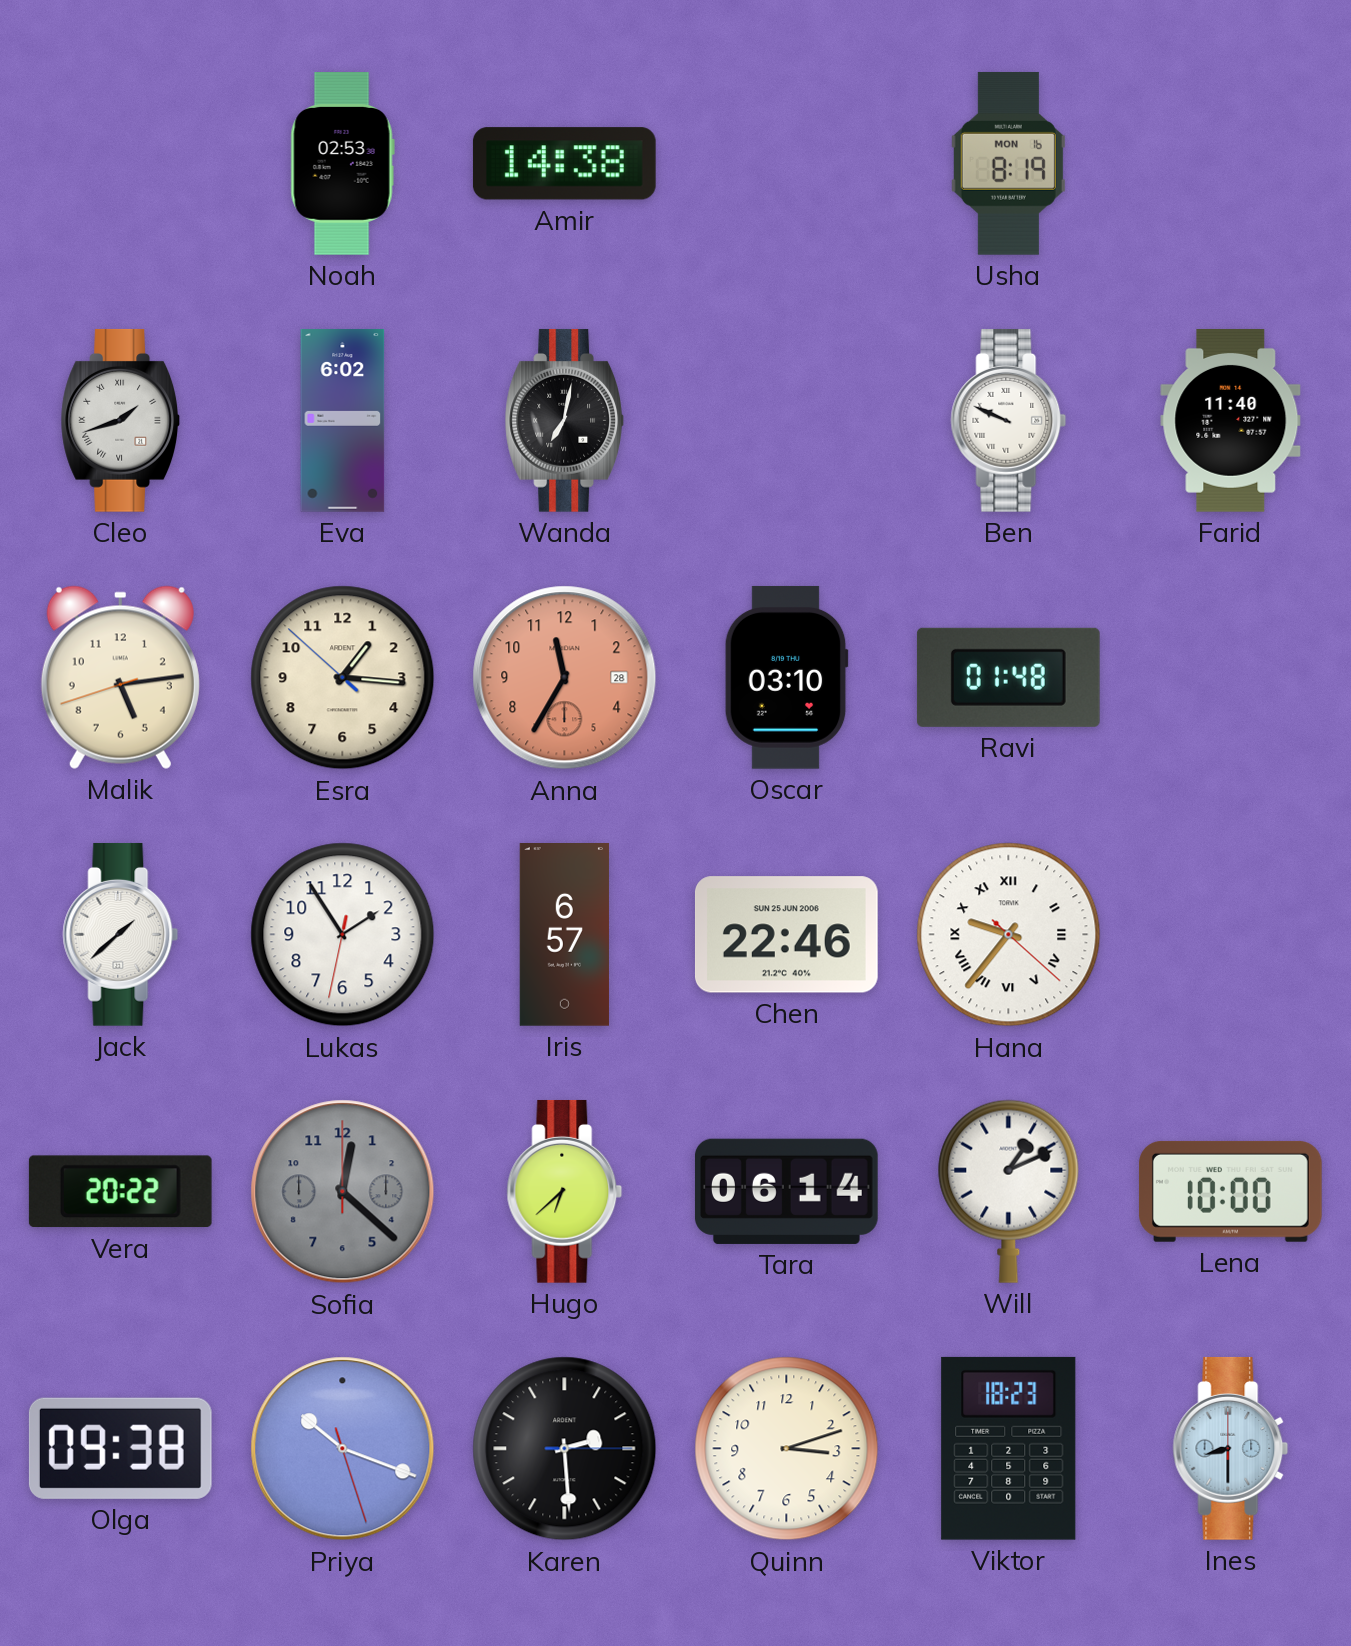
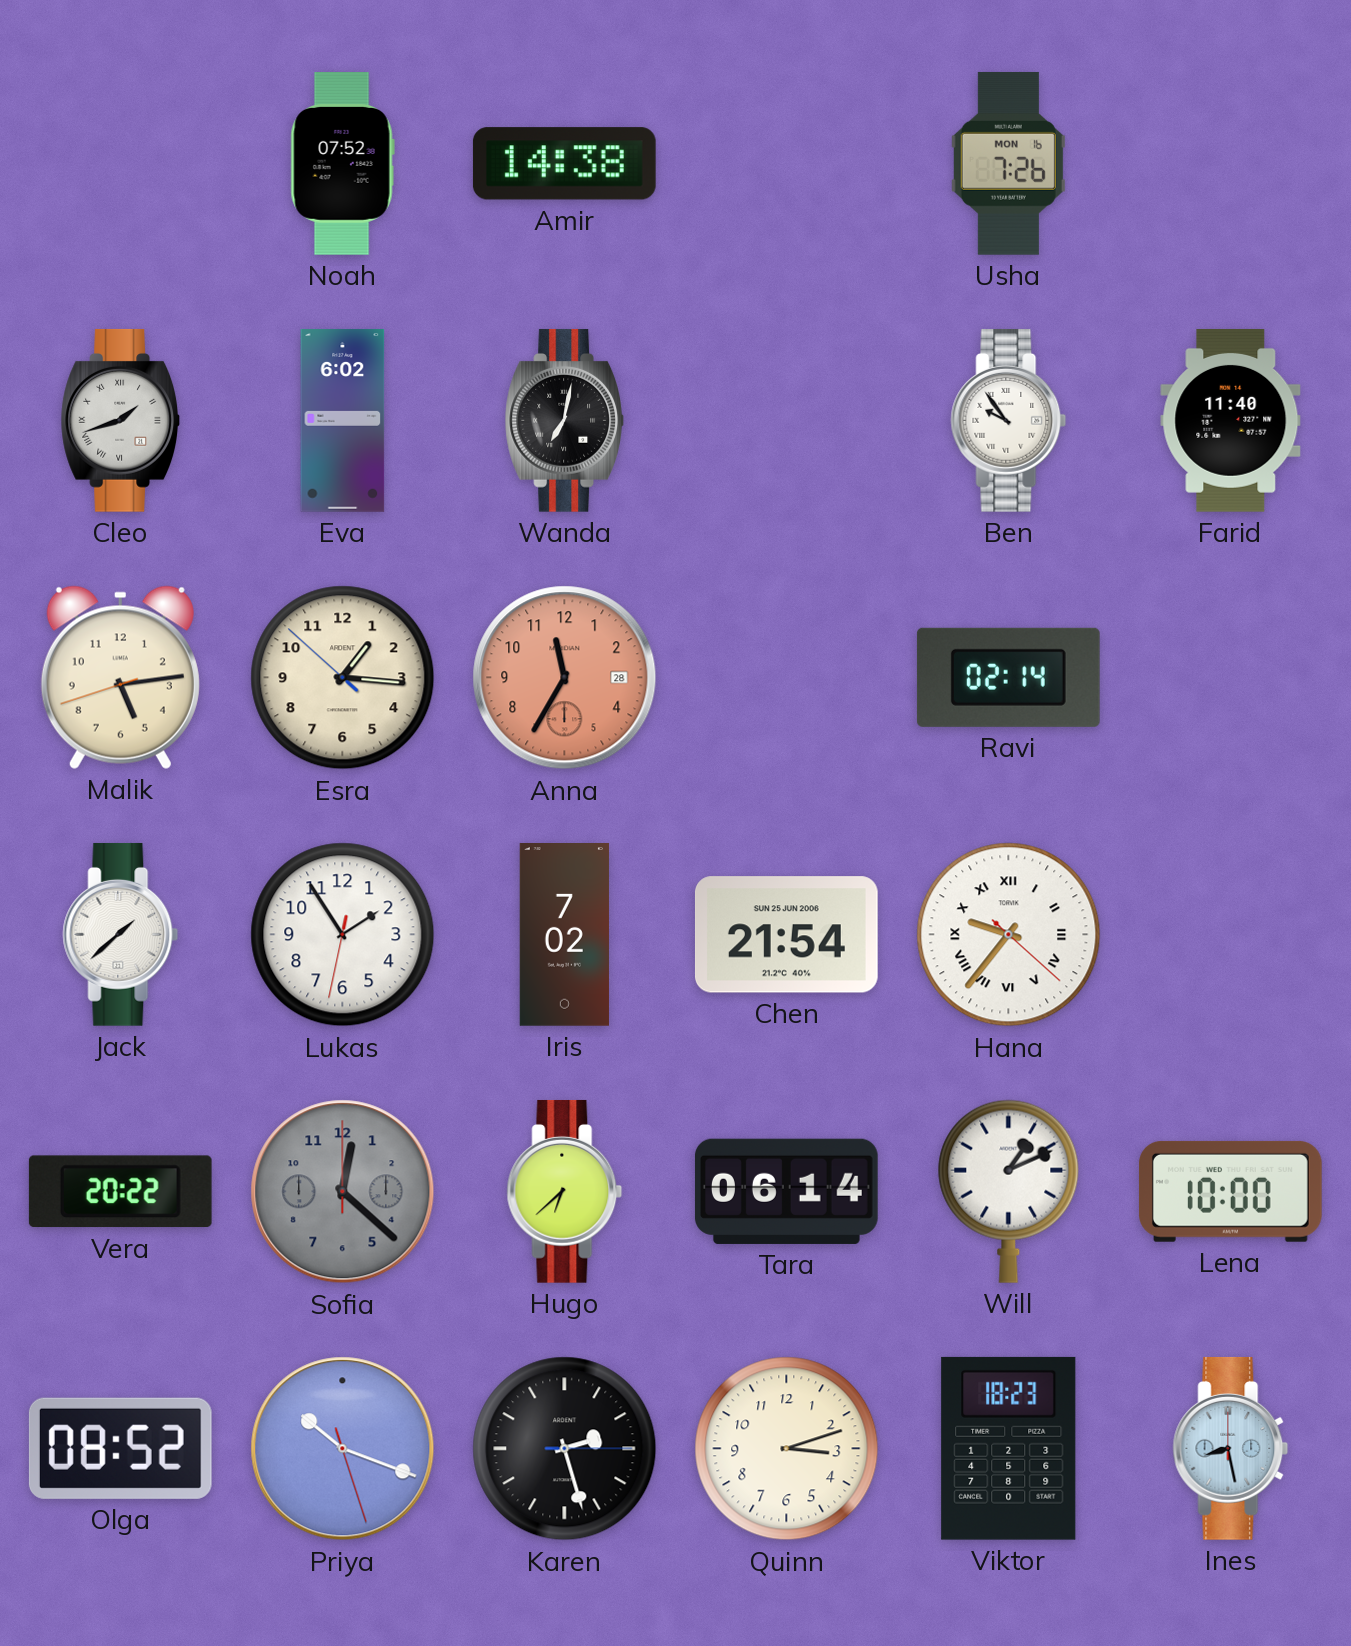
Noah: 02:53 -> 07:52 (342, 164)
Usha: 8:19 -> 7:26 (1008, 163)
Ben: 9:49 -> 9:54 (1009, 420)
Oscar: 03:10 -> none (786, 677)
Ravi: 01:48 -> 02:14 (1008, 677)
Iris: 6:57 -> 7:02 (564, 935)
Chen: 22:46 -> 21:54 (786, 935)
Olga: 09:38 -> 08:52 (120, 1448)
Karen: 2:29 -> 2:27 (565, 1449)
Ines: 8:30 -> 8:28 (1231, 1448)
